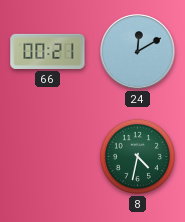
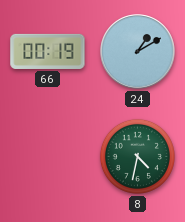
66: 00:21 -> 00:19 (48, 51)
24: 12:10 -> 1:10 (138, 52)
